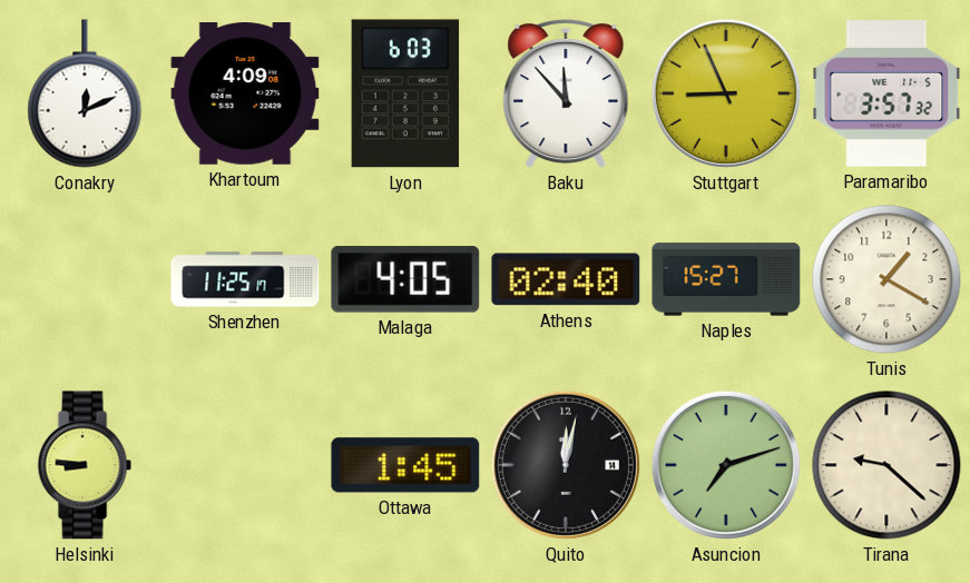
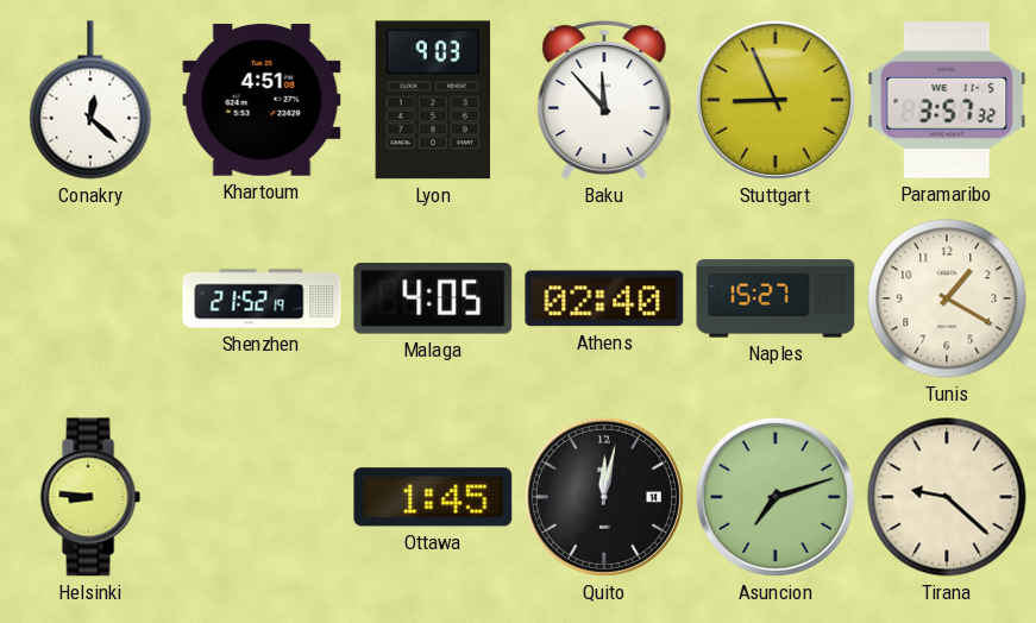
Conakry: 12:11 -> 12:22 (90, 100)
Khartoum: 4:09 -> 4:51 (262, 101)
Lyon: 6:03 -> 9:03 (433, 100)
Shenzhen: 11:25 -> 21:52 (262, 298)
